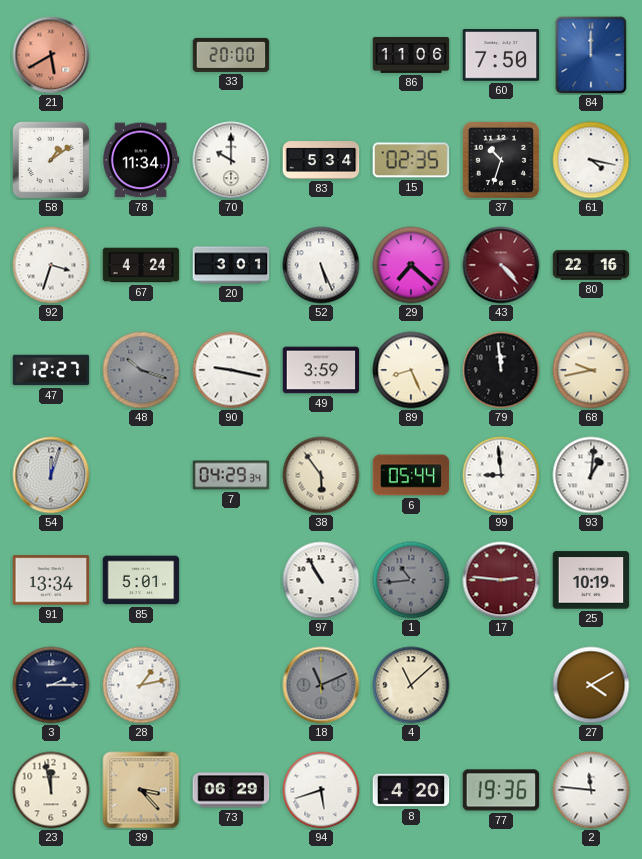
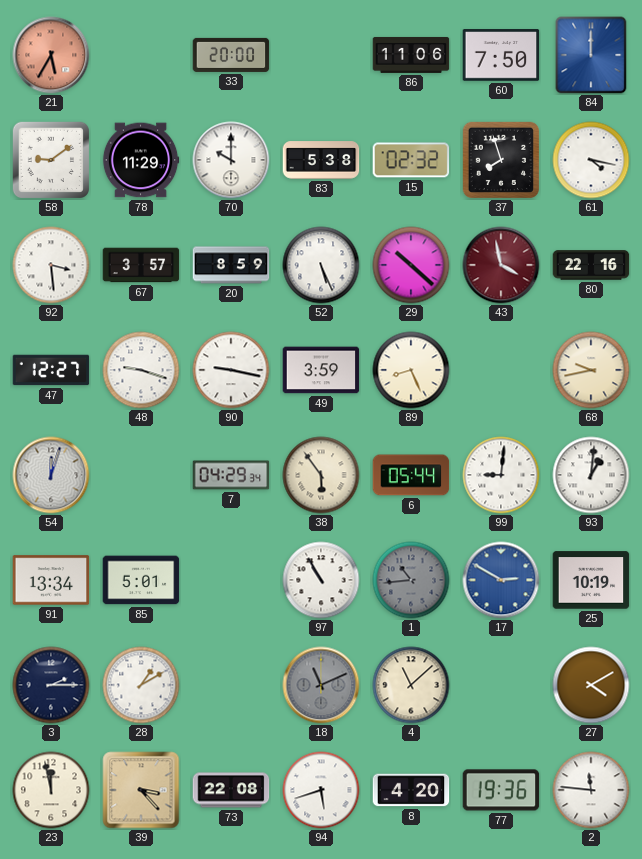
21: 5:40 -> 5:35 (51, 55)
58: 1:09 -> 9:09 (50, 159)
78: 11:34 -> 11:29 (141, 160)
83: 5:34 -> 5:38 (321, 160)
15: 02:35 -> 02:32 (411, 160)
37: 10:33 -> 7:57 (500, 159)
92: 3:33 -> 3:29 (51, 265)
67: 4:24 -> 3:57 (141, 265)
20: 3:01 -> 8:59 (231, 265)
29: 7:22 -> 10:22 (411, 265)
43: 4:23 -> 3:58 (501, 265)
48: 10:18 -> 9:18 (141, 370)
48 dial: grey -> white (141, 370)
79: 11:59 -> none (501, 370)
99: 8:59 -> 9:01 (501, 475)
17: 2:46 -> 2:50 (501, 580)
17 dial: burgundy -> blue (501, 580)
28: 1:13 -> 1:10 (141, 685)
73: 06:29 -> 22:08 (231, 790)
